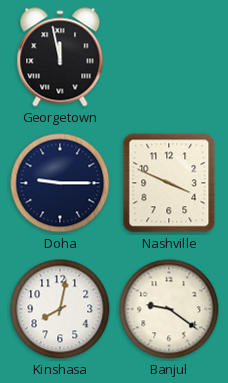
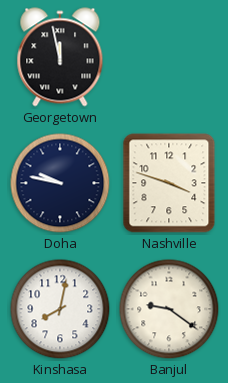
Doha: 9:15 -> 9:47 (60, 183)
Nashville: 3:49 -> 3:48 (169, 183)
